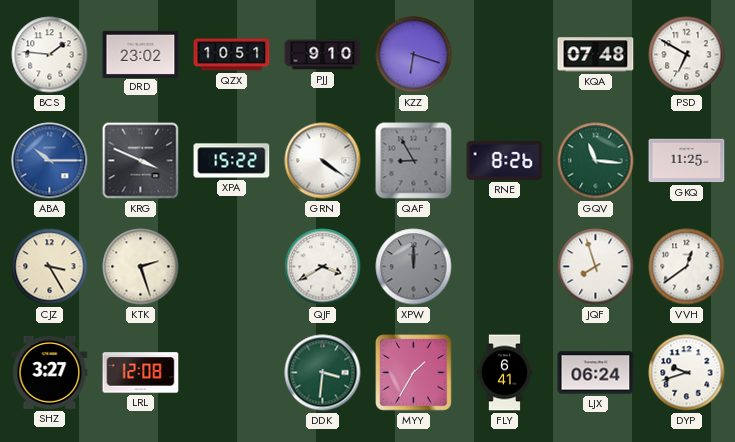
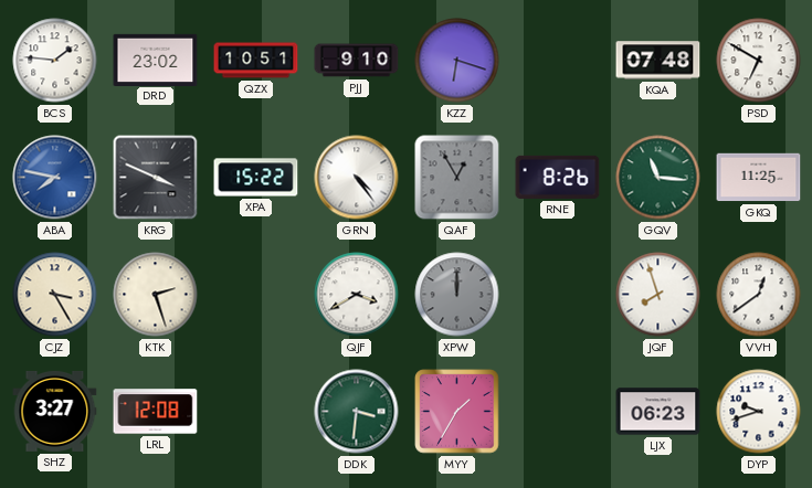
ABA: 10:15 -> 7:47 (55, 178)
GRN: 4:21 -> 4:24 (357, 178)
QAF: 8:55 -> 12:55 (457, 178)
FLY: 6:41 -> none (504, 373)
LJX: 06:24 -> 06:23 (658, 412)
